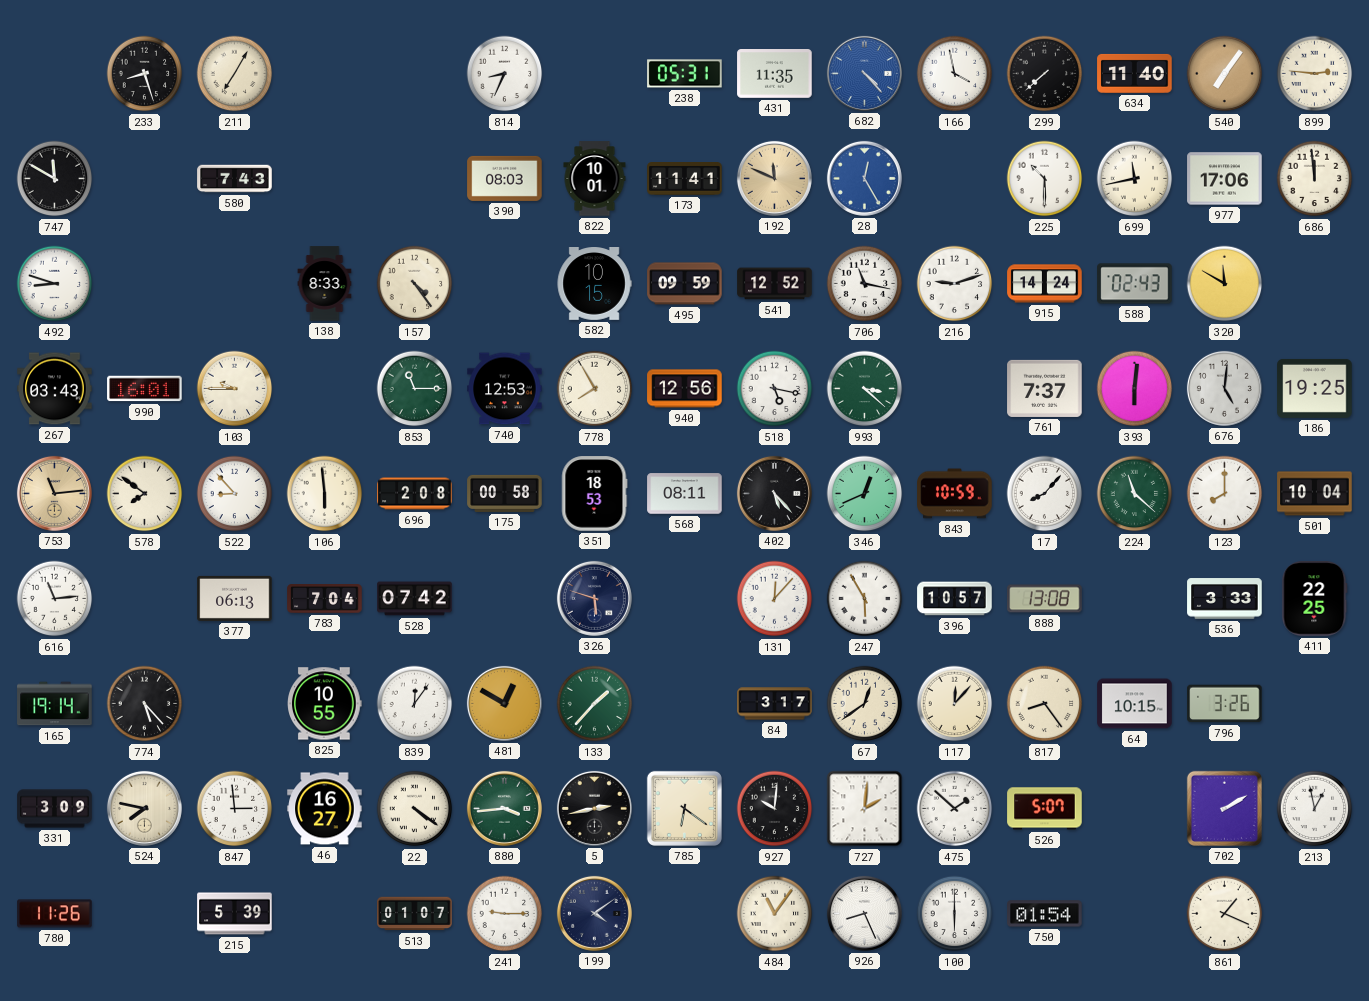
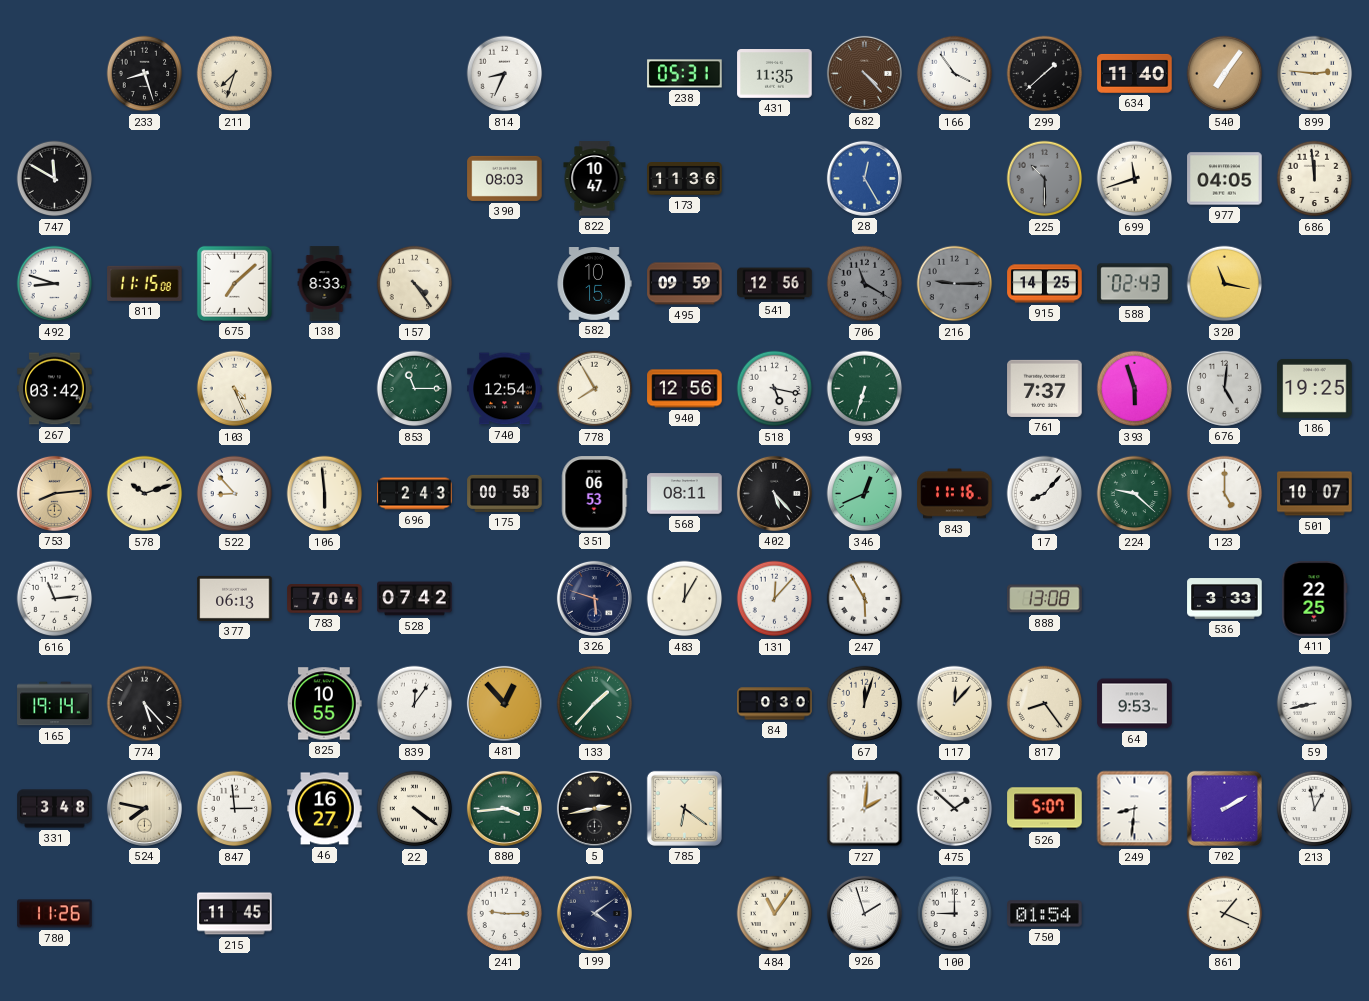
211: 7:05 -> 7:33 (235, 74)
682 dial: blue -> brown (864, 73)
166: 3:58 -> 3:54 (955, 74)
299: 7:38 -> 1:38 (1045, 74)
580: 7:43 -> none (235, 179)
822: 10:01 -> 10:47 (595, 179)
173: 11:41 -> 11:36 (685, 179)
192: 11:49 -> none (774, 178)
225 dial: white -> grey (1045, 179)
699: 11:43 -> 11:42 (1135, 179)
977: 17:06 -> 04:05 (1225, 179)
811: none -> 11:15 (145, 283)
675: none -> 7:08 (234, 283)
541: 12:52 -> 12:56 (775, 284)
706: 11:17 -> 11:20 (865, 284)
706 dial: white -> grey (865, 284)
216: 9:12 -> 9:15 (955, 284)
216 dial: white -> grey (955, 284)
915: 14:24 -> 14:25 (1045, 284)
320: 11:50 -> 11:17 (1225, 284)
267: 03:43 -> 03:42 (55, 389)
990: 16:01 -> none (145, 389)
103: 9:45 -> 4:26 (235, 389)
740: 12:53 -> 12:54 (505, 389)
993: 3:22 -> 6:33 (865, 389)
393: 6:01 -> 5:57 (1135, 389)
753: 11:14 -> 8:14 (54, 493)
578: 7:51 -> 10:12 (145, 494)
696: 2:08 -> 2:43 (415, 494)
351: 18:53 -> 06:53 (594, 494)
843: 10:59 -> 11:16 (955, 494)
224: 11:22 -> 9:22 (1135, 494)
123: 8:00 -> 5:00 (1225, 494)
501: 10:04 -> 10:07 (1315, 494)
483: none -> 12:05 (685, 599)
396: 10:57 -> none (955, 599)
481: 12:50 -> 12:53 (504, 703)
84: 3:17 -> 0:30 (775, 704)
67: 12:39 -> 12:03 (865, 704)
64: 10:15 -> 9:53 (1135, 704)
796: 3:26 -> none (1225, 704)
59: none -> 8:43 (1315, 704)
331: 3:09 -> 3:48 (55, 809)
927: 10:01 -> none (775, 809)
249: none -> 8:31 (1135, 809)
215: 5:39 -> 11:45 (235, 914)
513: 01:07 -> none (415, 914)
926: 8:26 -> 1:57 (864, 913)
100: 6:00 -> 9:00 (955, 914)
